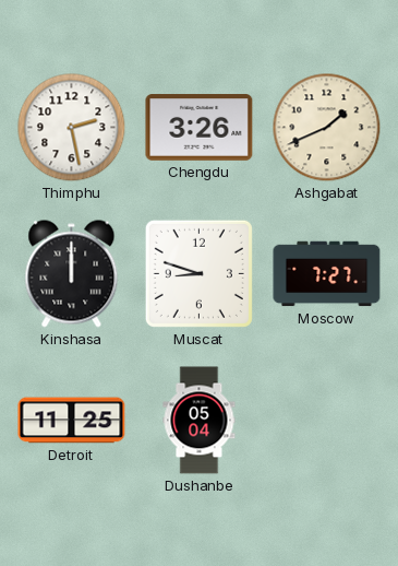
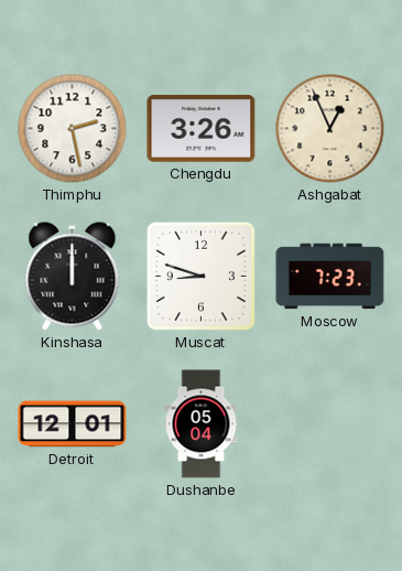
Ashgabat: 1:41 -> 12:56 (330, 129)
Moscow: 7:27 -> 7:23 (330, 277)
Detroit: 11:25 -> 12:01 (73, 424)
